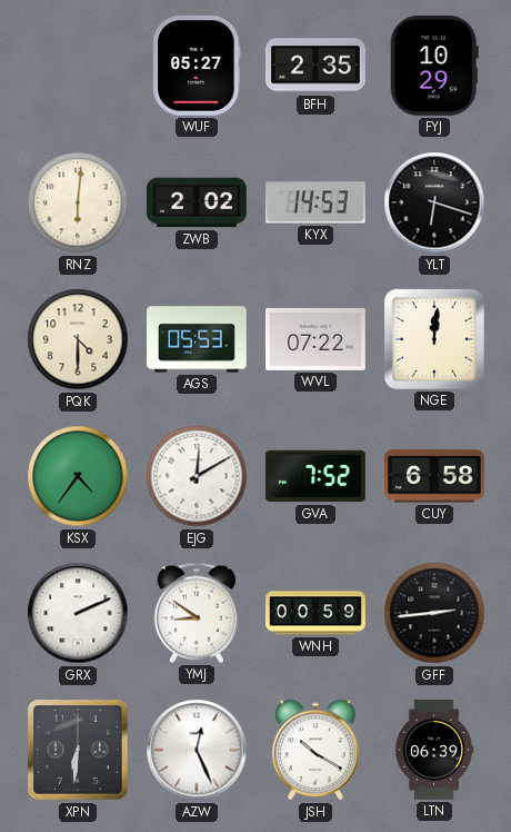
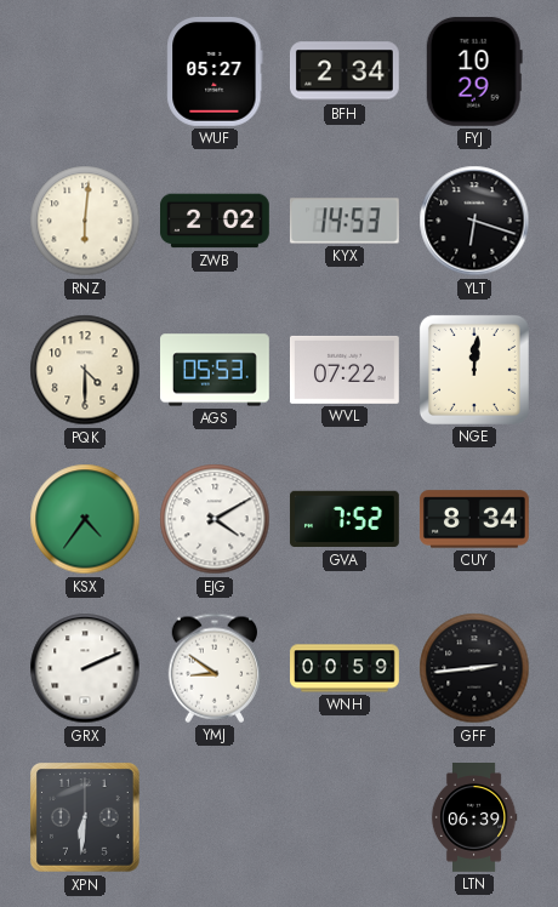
BFH: 2:35 -> 2:34 (345, 72)
EJG: 12:10 -> 4:10 (215, 519)
CUY: 6:58 -> 8:34 (474, 519)
AZW: 12:26 -> none (197, 750)
JSH: 10:20 -> none (317, 750)
